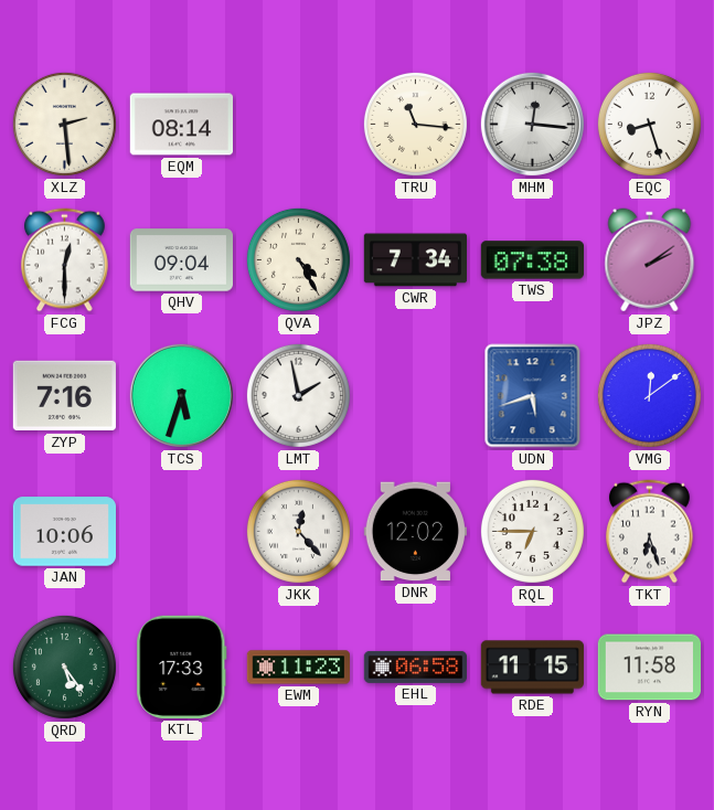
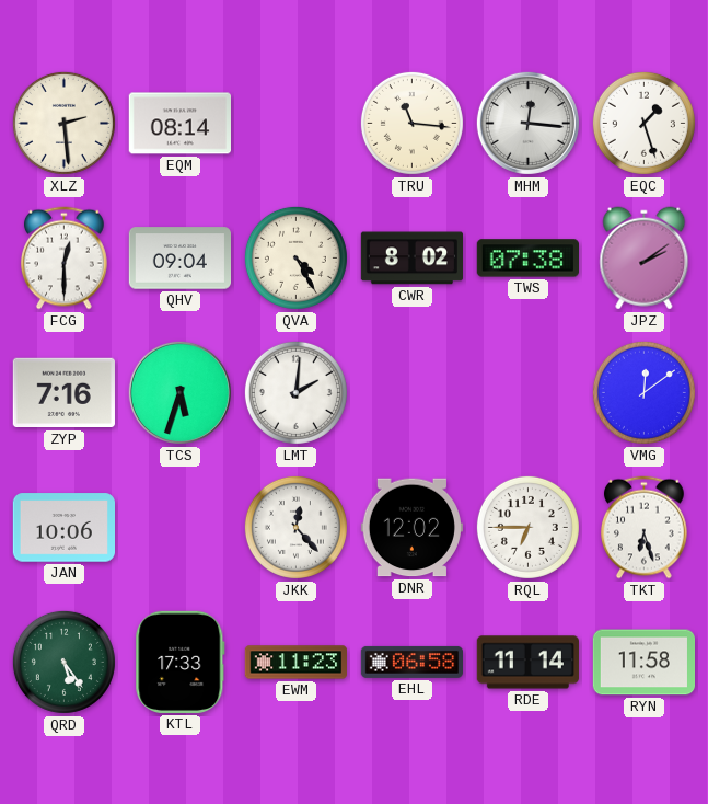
EQC: 8:27 -> 1:27 (643, 123)
CWR: 7:34 -> 8:02 (411, 259)
LMT: 1:58 -> 2:01 (295, 392)
UDN: 5:42 -> none (533, 396)
RDE: 11:15 -> 11:14 (527, 663)
